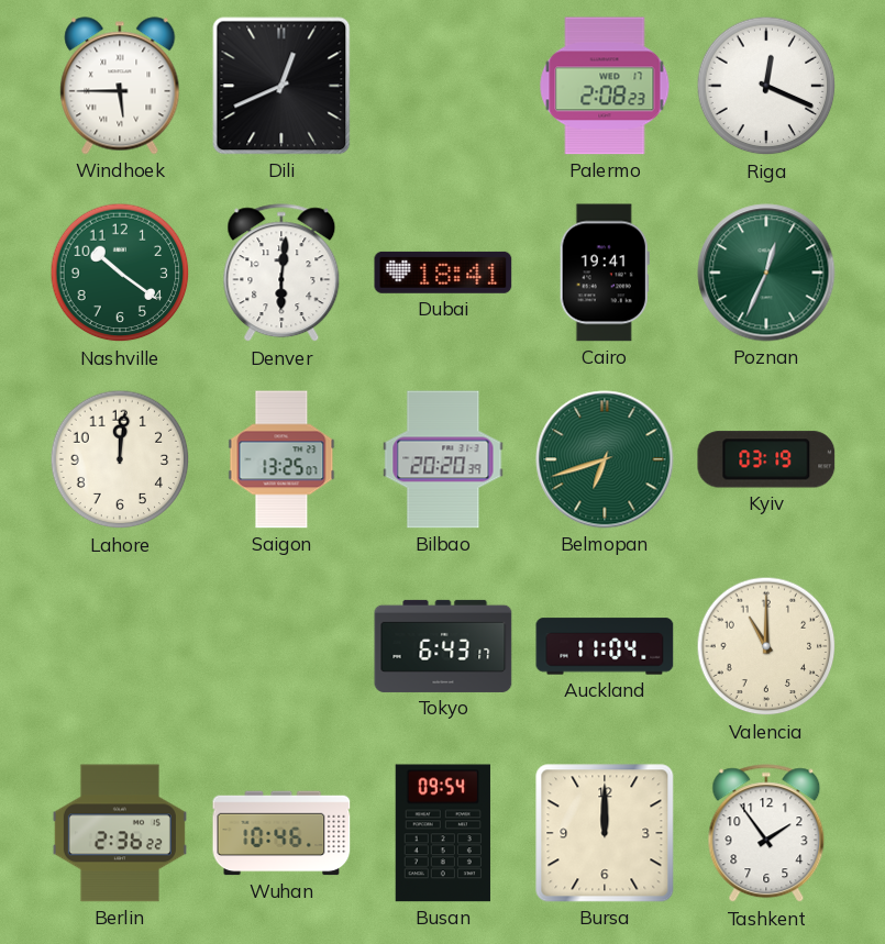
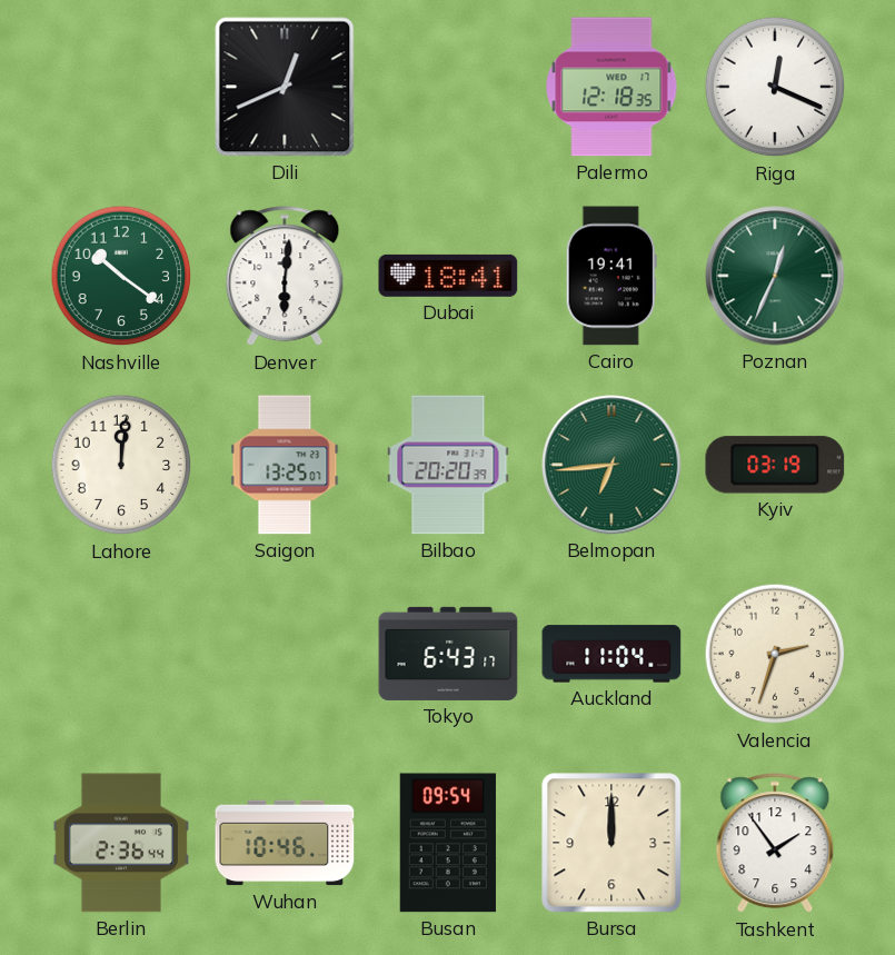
Windhoek: 5:45 -> none (120, 86)
Palermo: 2:08 -> 12:18 (611, 87)
Belmopan: 6:42 -> 6:44 (611, 465)
Valencia: 11:00 -> 2:33 (775, 654)
Berlin: 2:36:22 -> 2:36:44 (121, 843)
